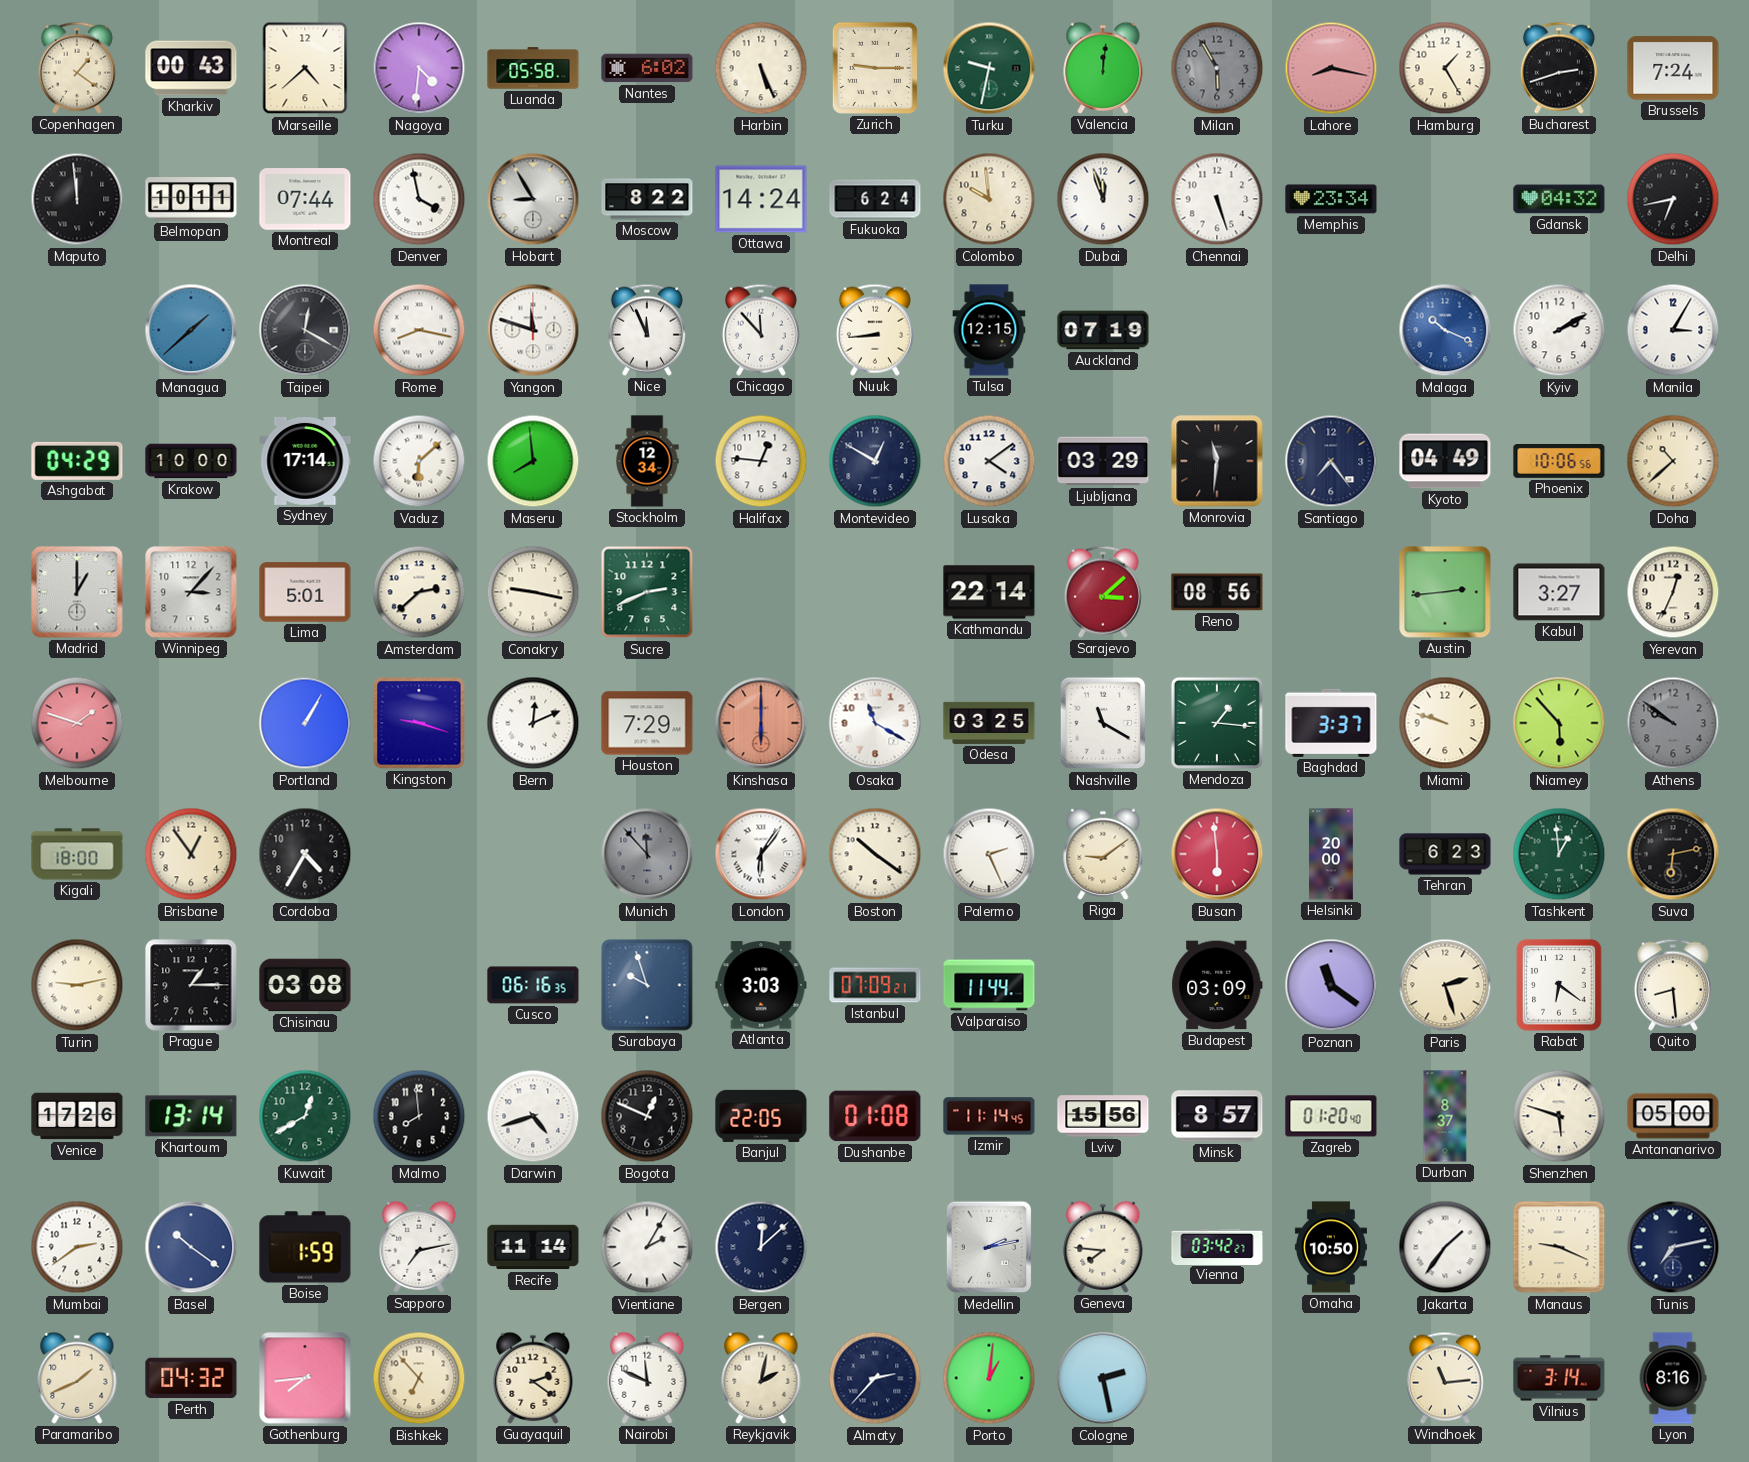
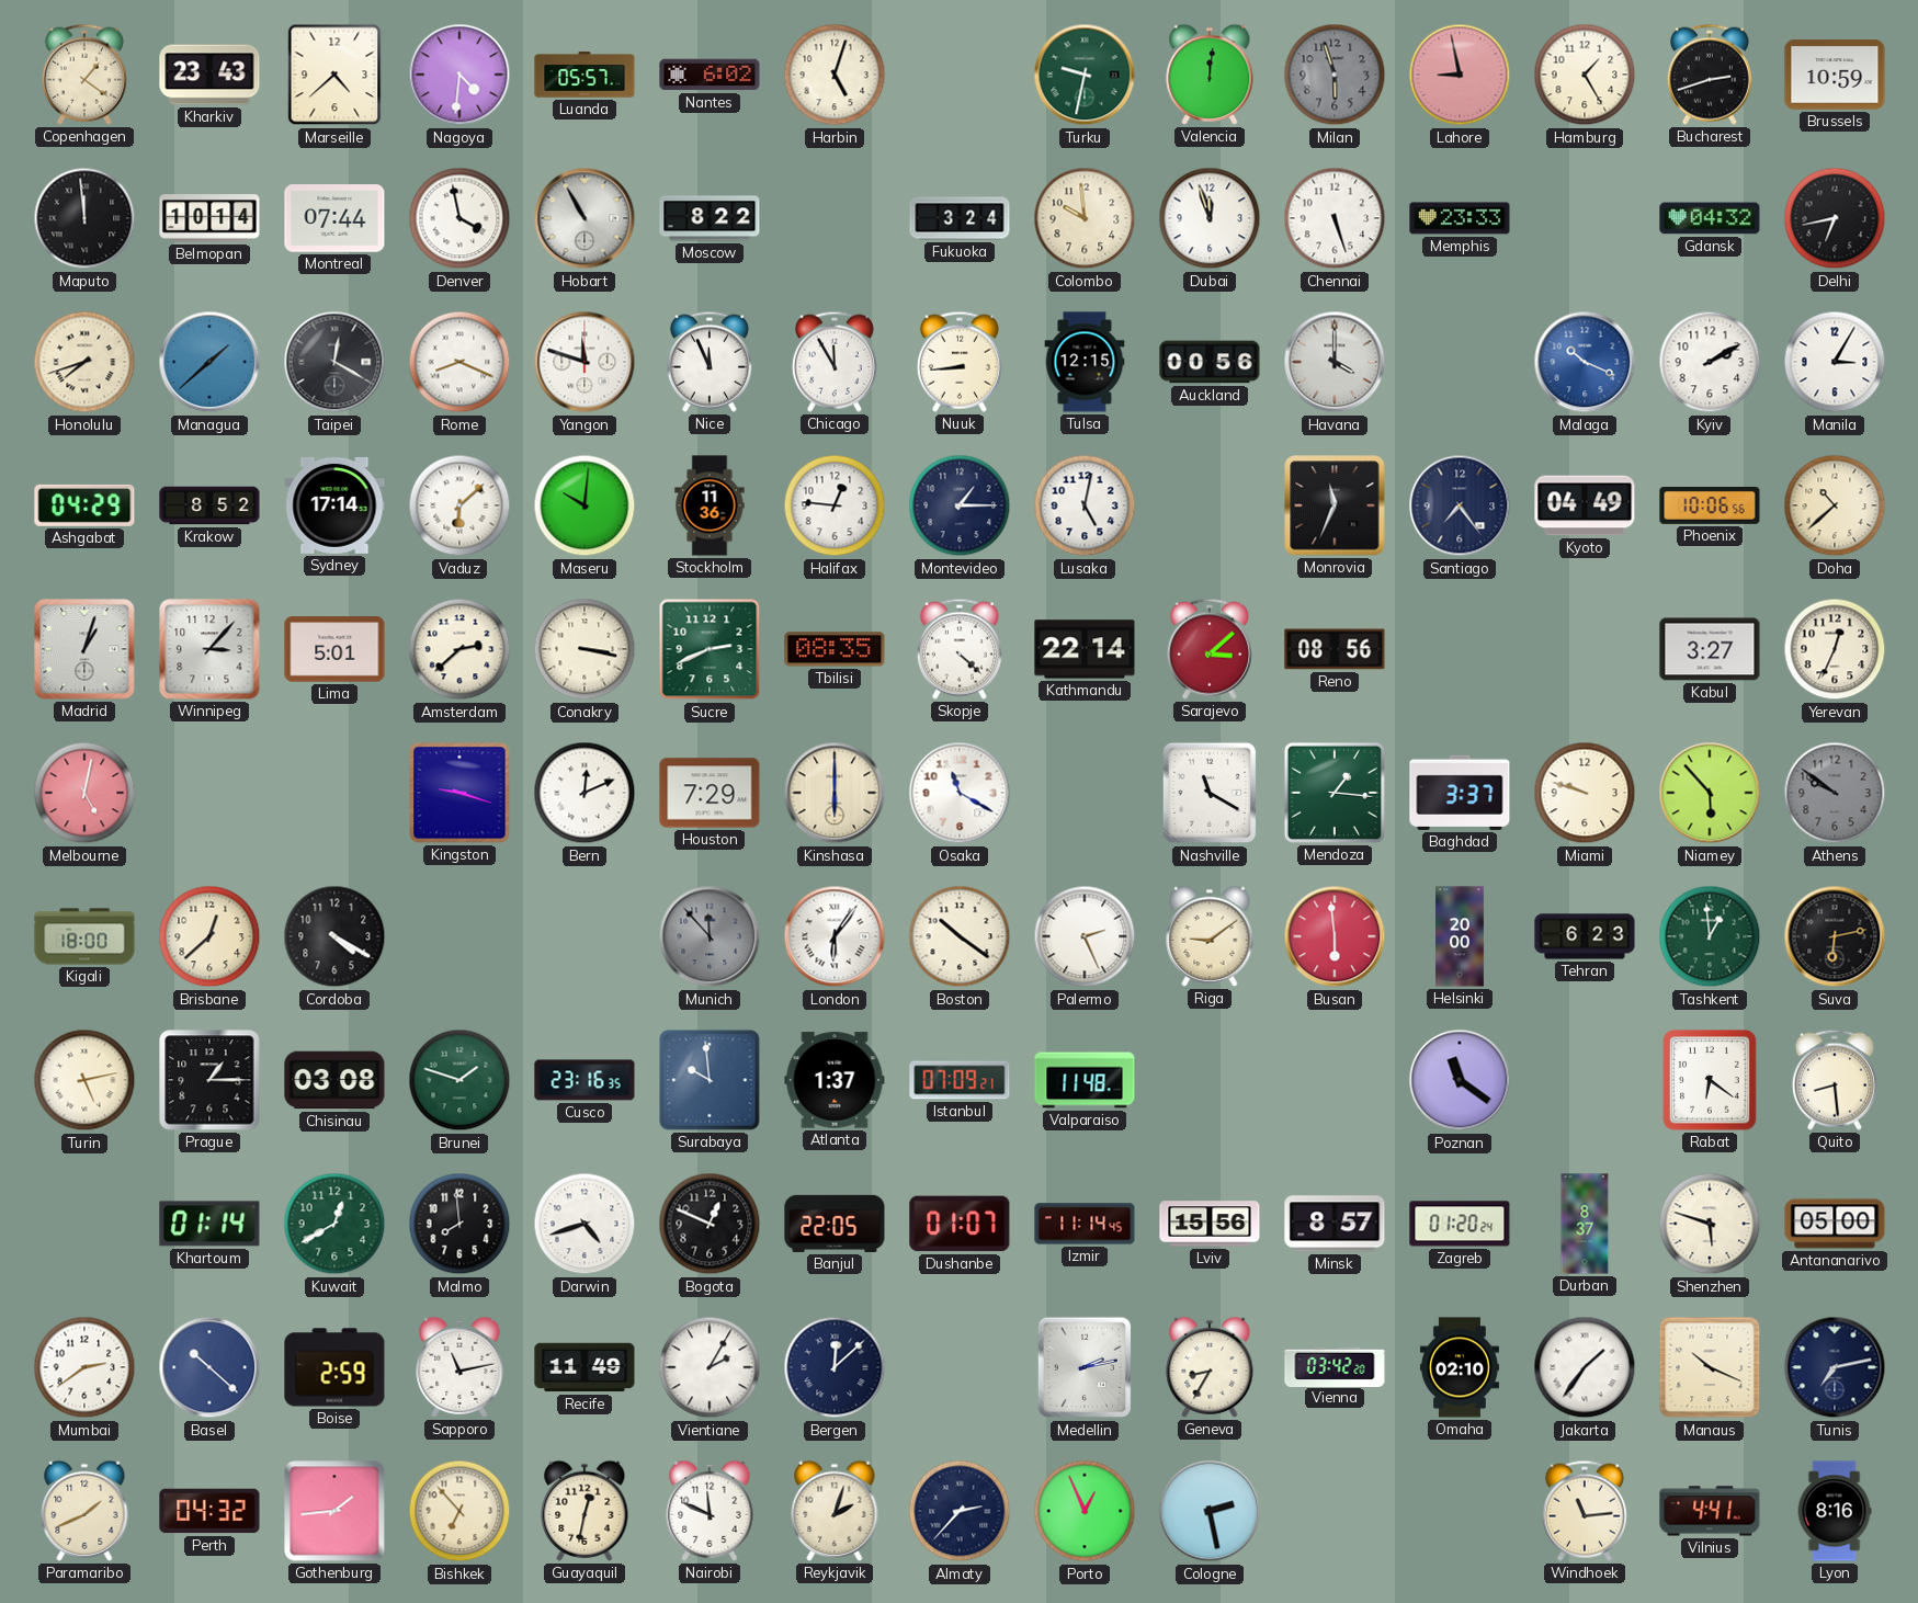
Kharkiv: 00:43 -> 23:43 (209, 75)
Luanda: 05:58 -> 05:57 (585, 75)
Harbin: 5:26 -> 5:03 (835, 75)
Zurich: 9:15 -> none (875, 68)
Milan: 5:55 -> 5:57 (1335, 75)
Lahore: 8:17 -> 8:58 (1460, 75)
Brussels: 7:24 -> 10:59 (1835, 75)
Belmopan: 10:11 -> 10:14 (209, 218)
Hobart: 8:55 -> 10:55 (585, 218)
Ottawa: 14:24 -> none (761, 199)
Fukuoka: 6:24 -> 3:24 (960, 218)
Memphis: 23:34 -> 23:33 (1460, 218)
Honolulu: none -> 7:42 (84, 362)
Rome: 8:17 -> 8:19 (459, 362)
Chicago: 11:53 -> 11:55 (835, 362)
Auckland: 07:19 -> 00:56 (1210, 362)
Havana: none -> 4:00 (1335, 362)
Krakow: 10:00 -> 8:52 (209, 505)
Maseru: 7:59 -> 10:01 (585, 505)
Stockholm: 12:34 -> 11:36 (710, 505)
Montevideo: 12:50 -> 1:15 (960, 505)
Lusaka: 4:09 -> 5:02 (1085, 505)
Ljubljana: 03:29 -> none (1103, 461)
Monrovia: 11:31 -> 11:34 (1335, 505)
Madrid: 1:00 -> 1:03 (84, 649)
Conakry: 9:17 -> 3:17 (585, 649)
Tbilisi: none -> 08:35 (835, 649)
Skopje: none -> 4:22 (960, 649)
Austin: 2:44 -> none (1445, 592)
Melbourne: 1:48 -> 5:02 (84, 793)
Portland: 1:05 -> none (305, 723)
Kinshasa dial: salmon -> cream (835, 793)
Odesa: 03:25 -> none (989, 723)
Brisbane: 12:54 -> 12:38 (209, 936)
Cordoba: 4:35 -> 4:20 (334, 936)
Turin: 9:13 -> 5:13 (84, 1080)
Brunei: none -> 1:48 (459, 1080)
Cusco: 06:16 -> 23:16 (585, 1080)
Surabaya: 9:57 -> 9:59 (710, 1080)
Atlanta: 3:03 -> 1:37 (835, 1080)
Valparaiso: 11:44 -> 11:48 (1085, 1080)
Budapest: 03:09 -> none (1217, 985)
Paris: 2:27 -> none (1445, 985)
Venice: 17:26 -> none (77, 1116)
Khartoum: 13:14 -> 01:14 (209, 1224)
Dushanbe: 01:08 -> 01:07 (960, 1224)
Zagreb: 01:20:40 -> 01:20:24 (1460, 1224)
Basel: 10:21 -> 10:22 (209, 1367)
Boise: 1:59 -> 2:59 (334, 1367)
Sapporo: 7:13 -> 11:13 (459, 1367)
Recife: 11:14 -> 11:49 (585, 1367)
Geneva: 7:46 -> 8:35 (1210, 1367)
Vienna: 03:42:27 -> 03:42:20 (1335, 1366)
Omaha: 10:50 -> 02:10 (1460, 1367)
Manaus: 9:19 -> 10:19 (1710, 1367)
Gothenburg: 7:44 -> 1:44 (334, 1511)
Guayaquil: 2:21 -> 12:32 (585, 1511)
Reykjavik: 2:02 -> 2:03 (835, 1511)
Porto: 1:01 -> 12:56 (1085, 1511)
Vilnius: 3:14 -> 4:41 (1710, 1511)
